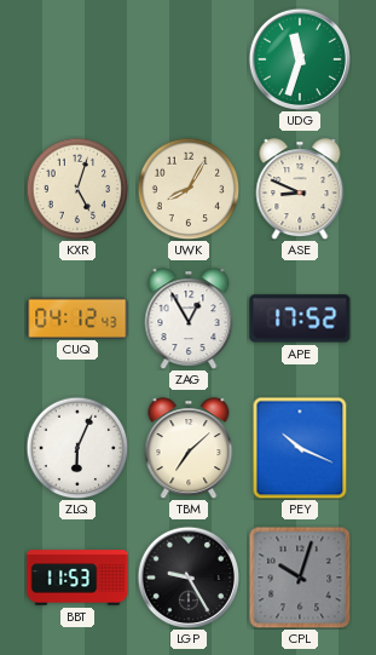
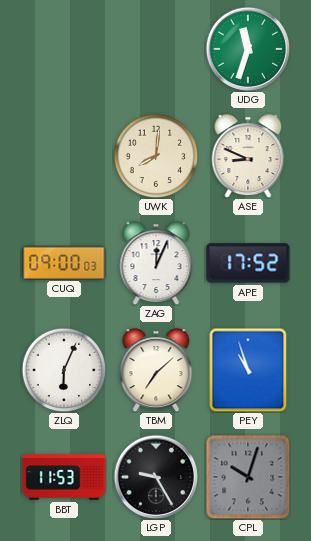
KXR: 5:03 -> none (77, 189)
UWK: 8:05 -> 8:01 (156, 156)
CUQ: 04:12 -> 09:00 (64, 262)
ZAG: 12:55 -> 12:04 (156, 263)
PEY: 10:19 -> 10:57 (248, 370)
